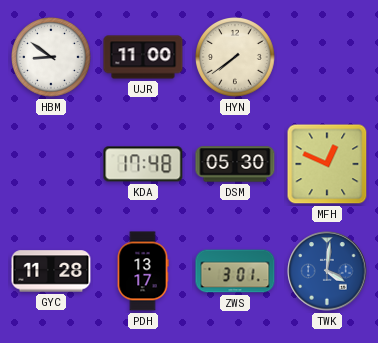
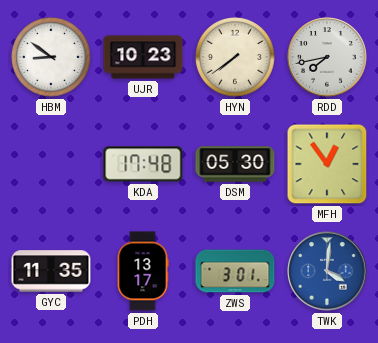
UJR: 11:00 -> 10:23 (143, 57)
RDD: none -> 7:43 (327, 57)
MFH: 12:49 -> 12:54 (327, 164)
GYC: 11:28 -> 11:35 (51, 271)
